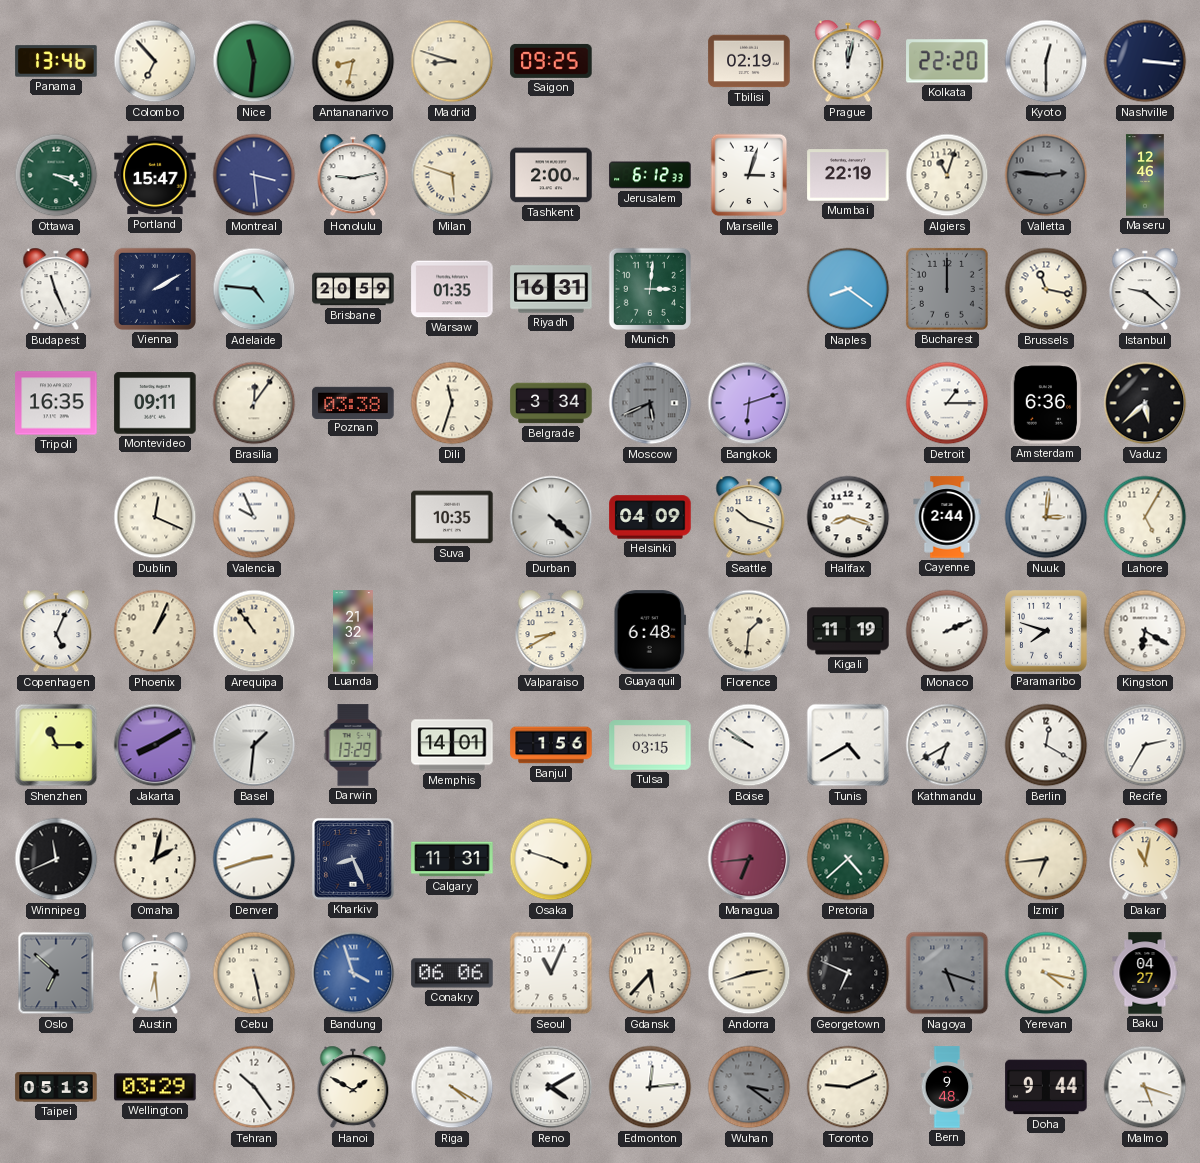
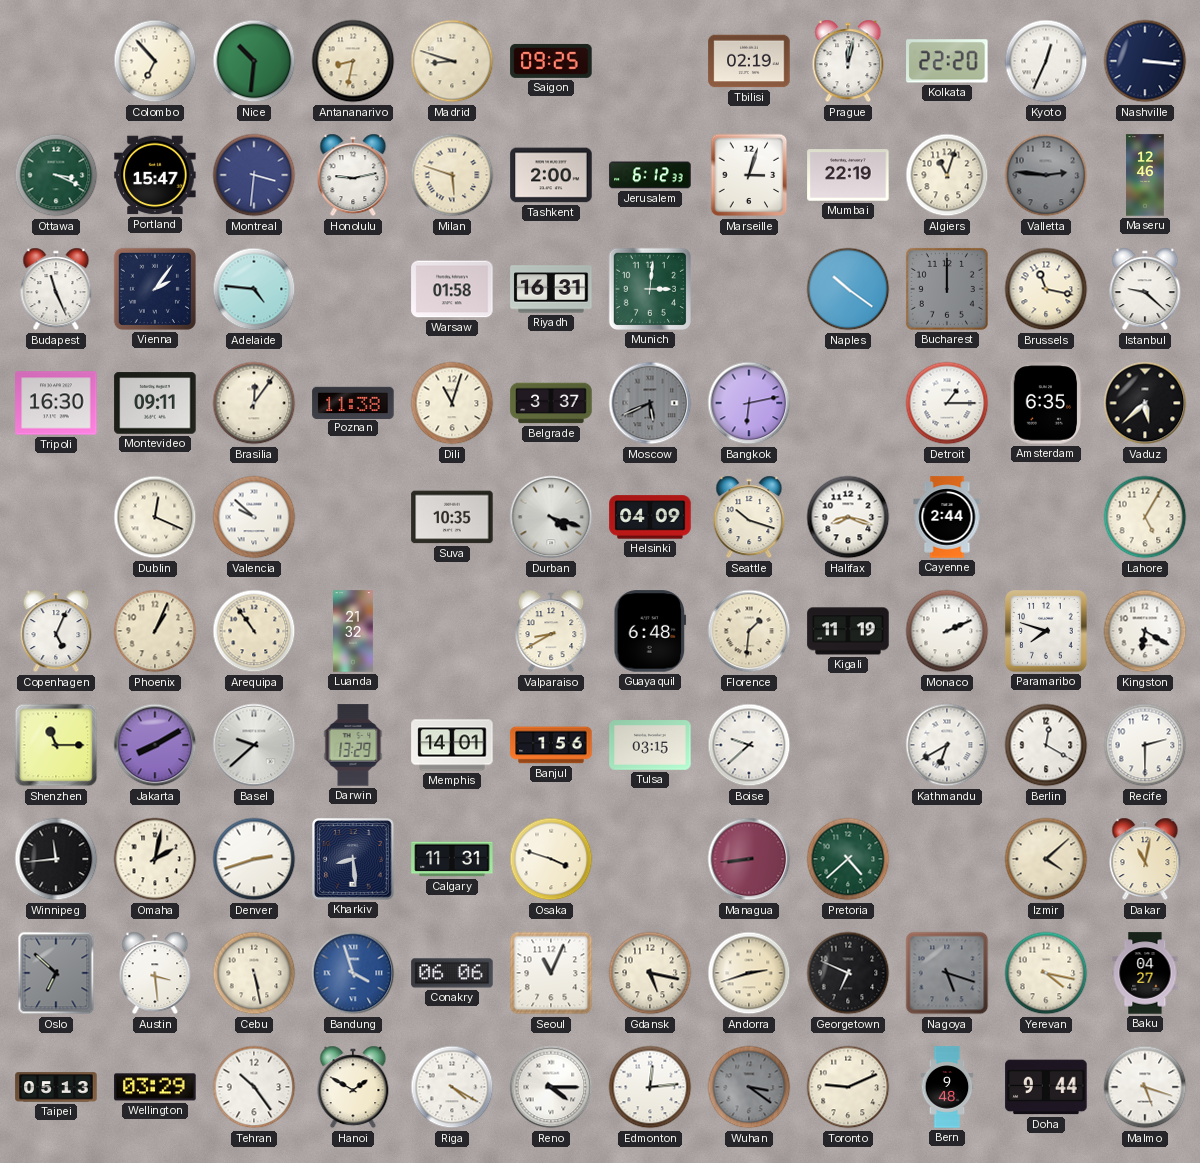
Panama: 13:46 -> none (56, 61)
Nice: 11:31 -> 10:31 (254, 61)
Kyoto: 12:30 -> 12:34 (1046, 61)
Montreal: 3:29 -> 3:31 (254, 175)
Vienna: 2:10 -> 2:06 (155, 289)
Brisbane: 20:59 -> none (353, 289)
Warsaw: 01:35 -> 01:58 (452, 289)
Naples: 8:21 -> 10:21 (848, 289)
Tripoli: 16:35 -> 16:30 (56, 403)
Poznan: 03:38 -> 11:38 (353, 402)
Dili: 11:33 -> 11:03 (452, 403)
Belgrade: 3:34 -> 3:37 (551, 403)
Bangkok: 6:12 -> 6:13 (749, 403)
Amsterdam: 6:36 -> 6:35 (1045, 403)
Valencia: 9:56 -> 9:52 (254, 517)
Durban: 4:22 -> 4:18 (551, 517)
Nuuk: 3:01 -> none (1046, 517)
Basel: 1:31 -> 9:38 (254, 745)
Boise: 9:51 -> 9:38 (749, 745)
Tunis: 4:40 -> none (848, 745)
Recife: 2:35 -> 2:30 (1145, 745)
Winnipeg: 11:41 -> 11:44 (56, 859)
Kharkiv: 8:26 -> 8:29 (354, 860)
Managua: 6:44 -> 8:44 (749, 859)
Izmir: 6:44 -> 4:08 (1046, 859)
Austin: 6:29 -> 3:29 (155, 973)
Gdansk: 5:37 -> 5:17 (650, 973)
Reno: 4:10 -> 4:15 (551, 1087)
